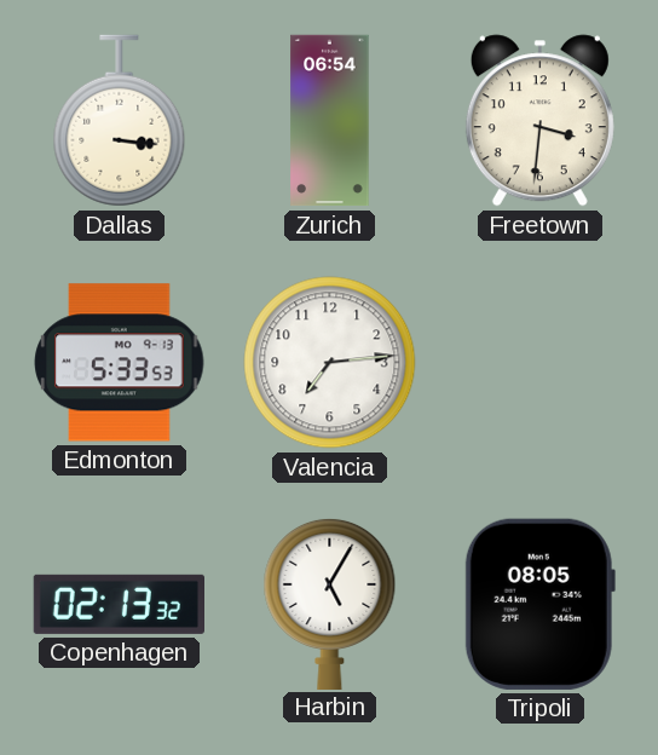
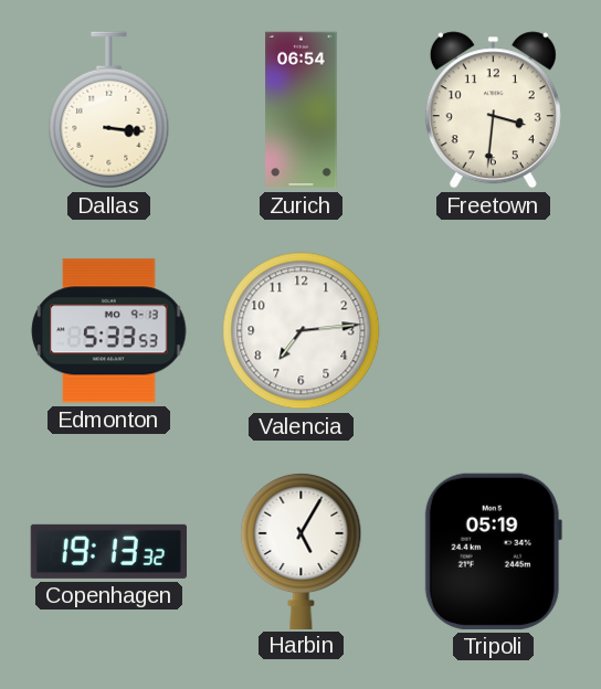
Copenhagen: 02:13 -> 19:13 (108, 551)
Tripoli: 08:05 -> 05:19 (493, 551)
